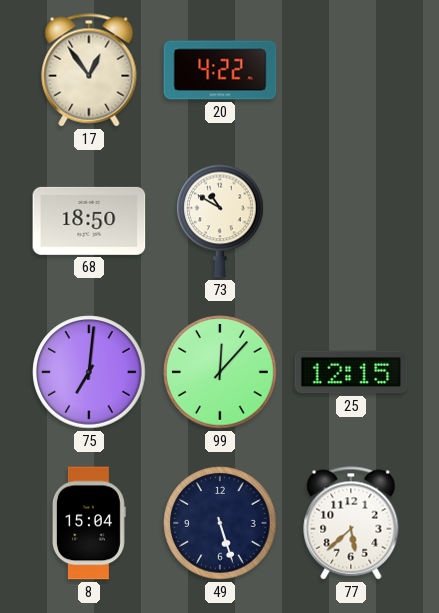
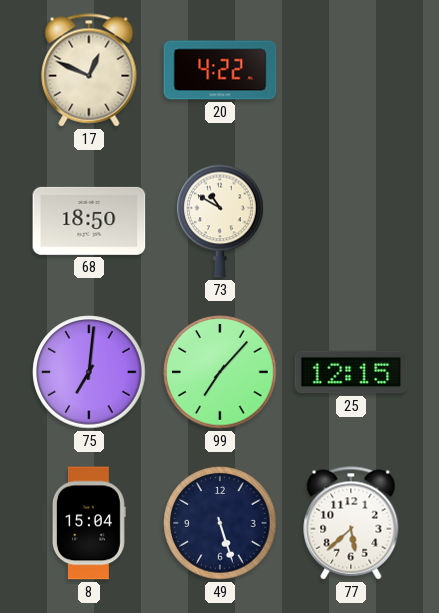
17: 12:54 -> 12:49 (89, 70)
99: 12:07 -> 7:07 (220, 372)
